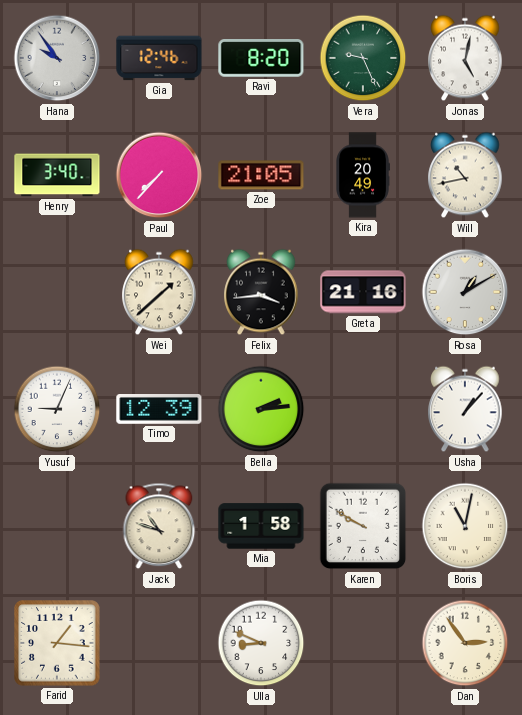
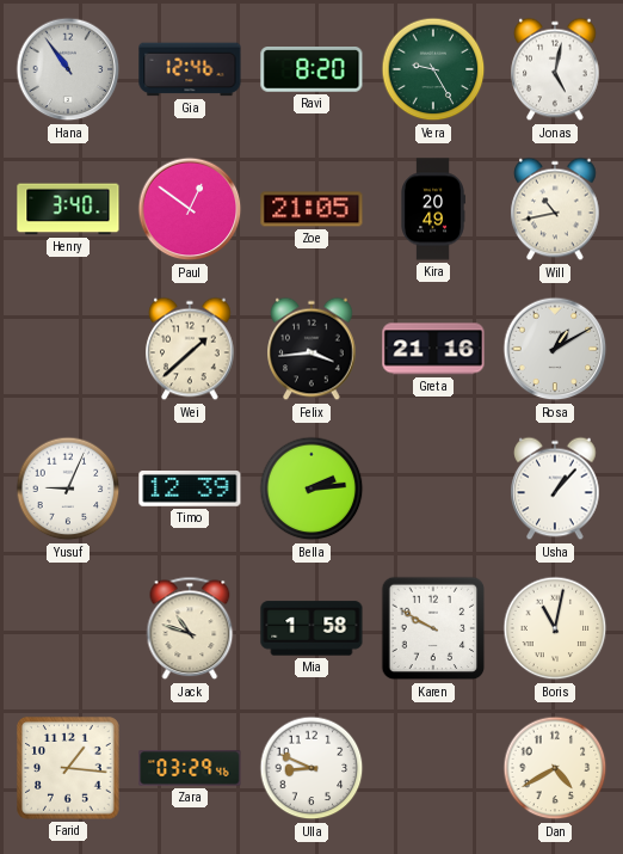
Hana: 9:54 -> 10:54 (68, 69)
Vera: 9:26 -> 9:25 (433, 69)
Paul: 7:37 -> 12:51 (190, 209)
Zara: none -> 03:29 (190, 768)
Dan: 2:54 -> 4:40 (555, 768)
